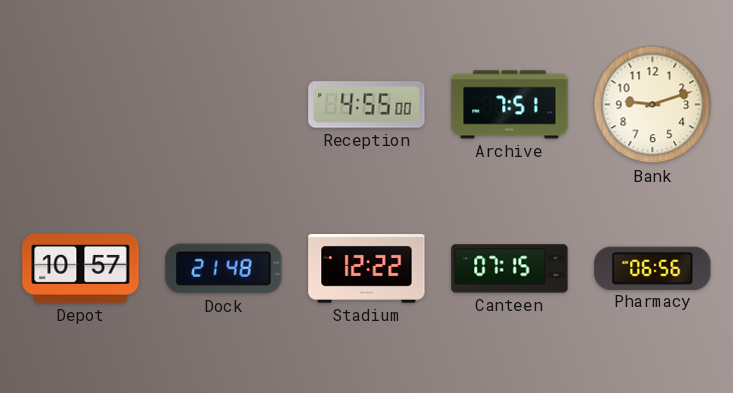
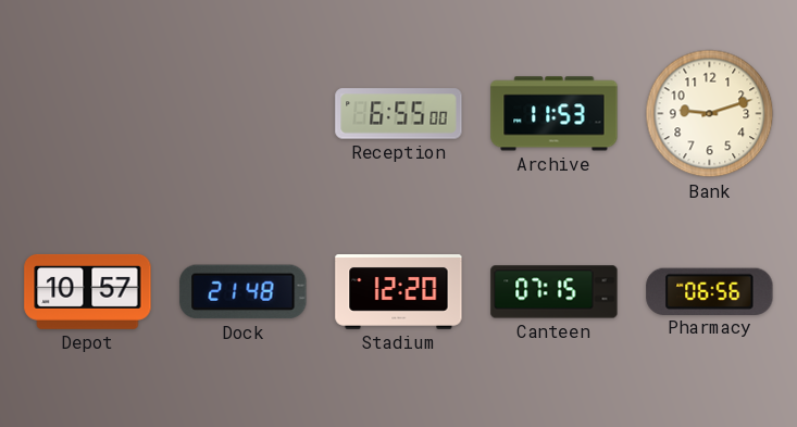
Reception: 4:55 -> 6:55 (399, 114)
Archive: 7:51 -> 11:53 (555, 114)
Stadium: 12:22 -> 12:20 (399, 292)
